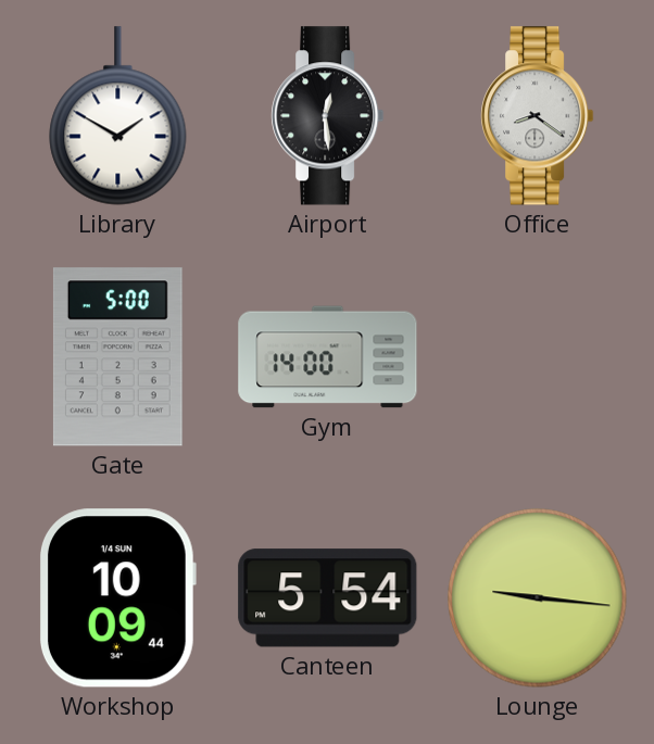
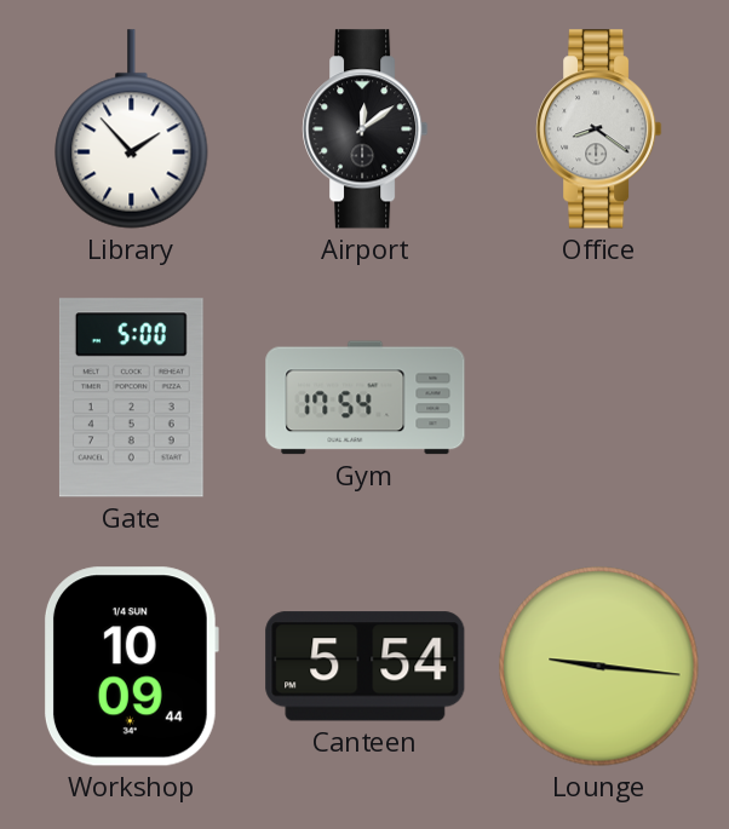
Library: 1:50 -> 1:53 (132, 129)
Airport: 12:29 -> 12:09 (366, 129)
Gym: 14:00 -> 17:54 (366, 398)
